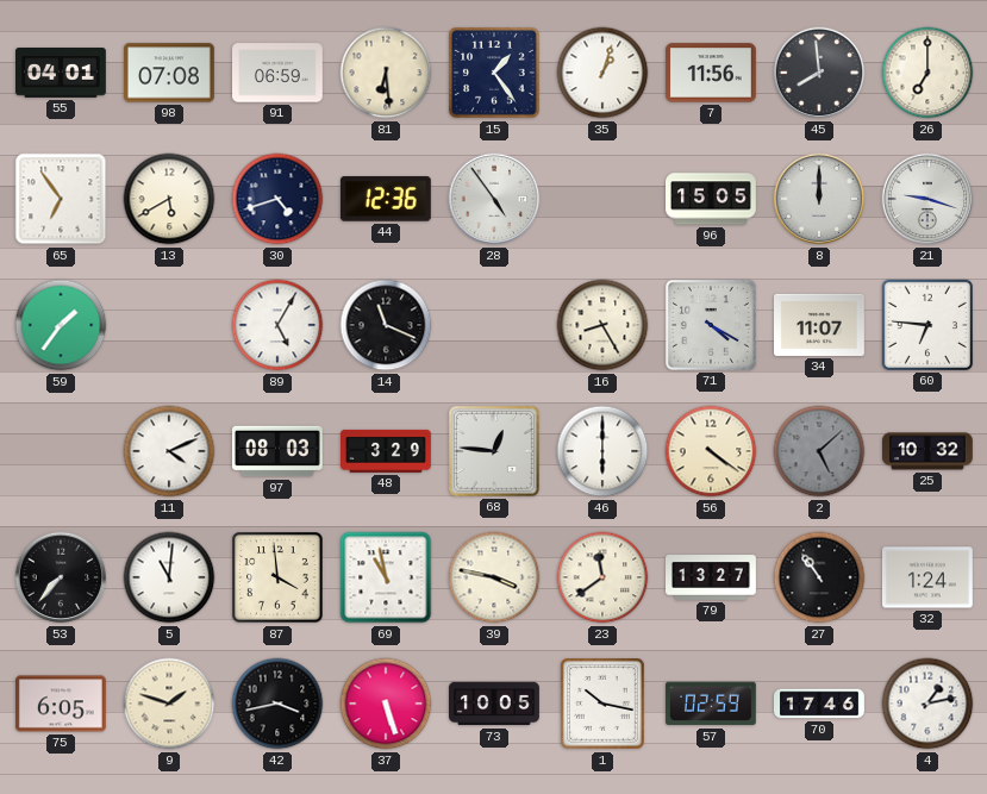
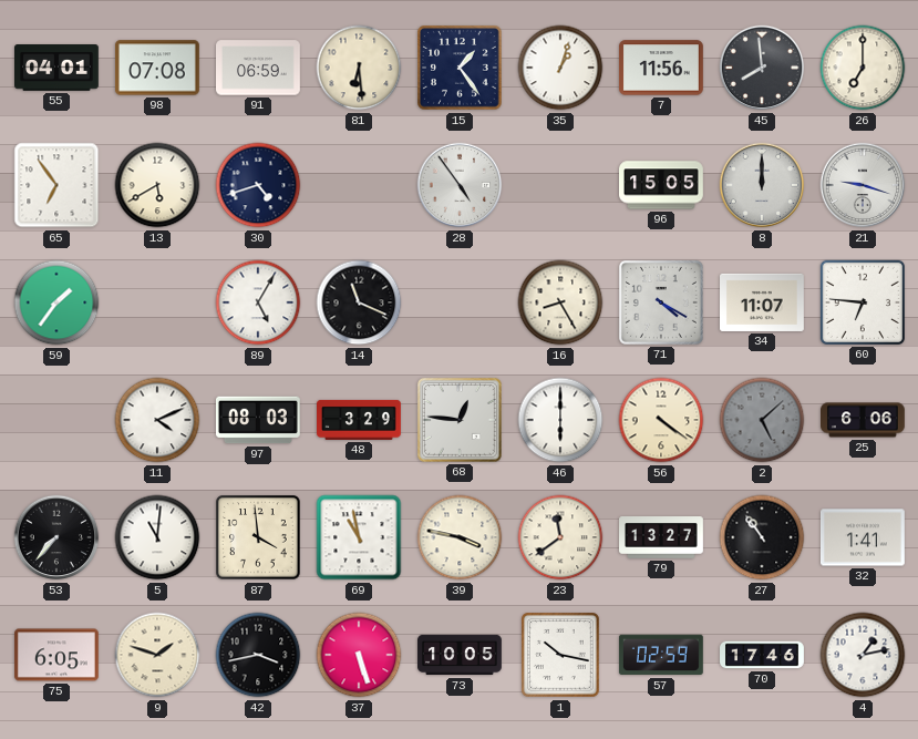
44: 12:36 -> none (386, 199)
25: 10:32 -> 6:06 (864, 420)
32: 1:24 -> 1:41 (864, 537)
